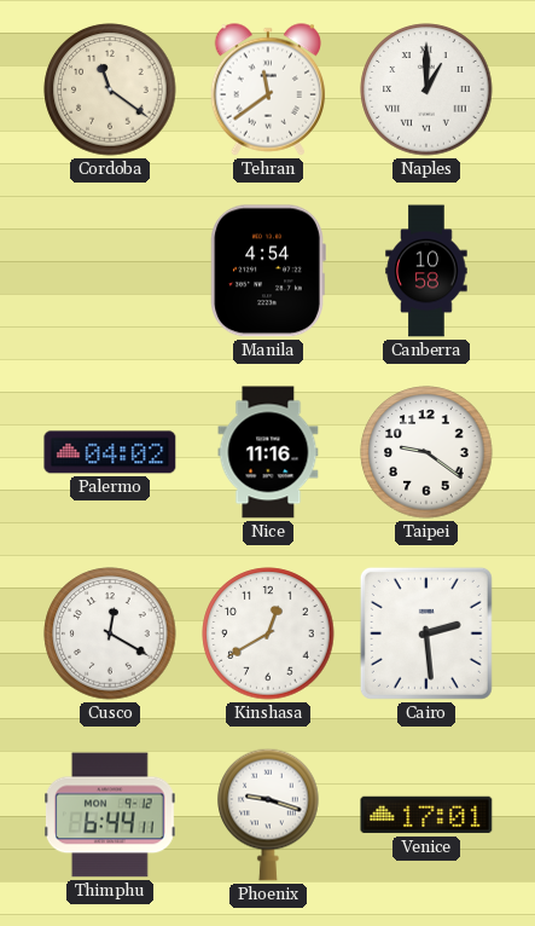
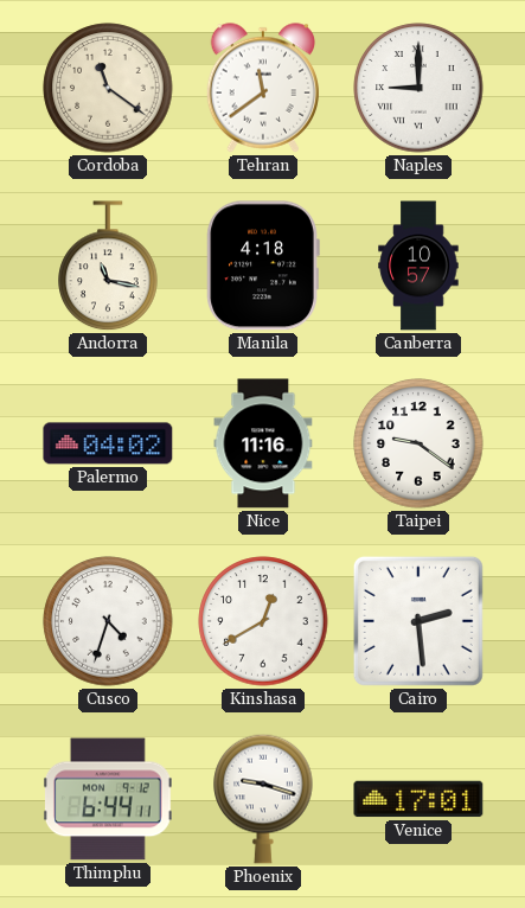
Naples: 1:00 -> 9:00 (418, 88)
Andorra: none -> 11:17 (108, 267)
Manila: 4:54 -> 4:18 (263, 266)
Canberra: 10:58 -> 10:57 (418, 266)
Cusco: 12:20 -> 4:33 (108, 621)
